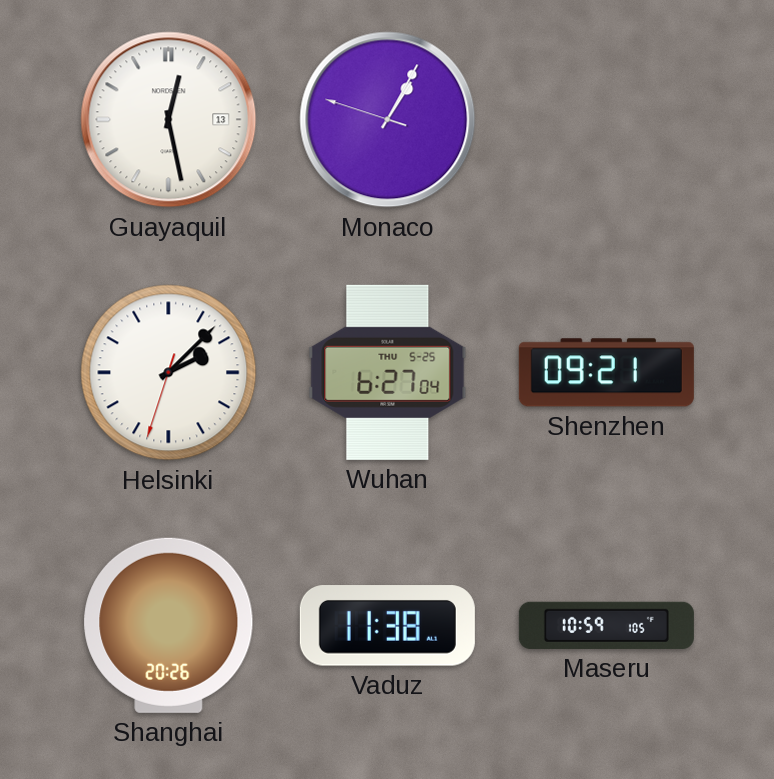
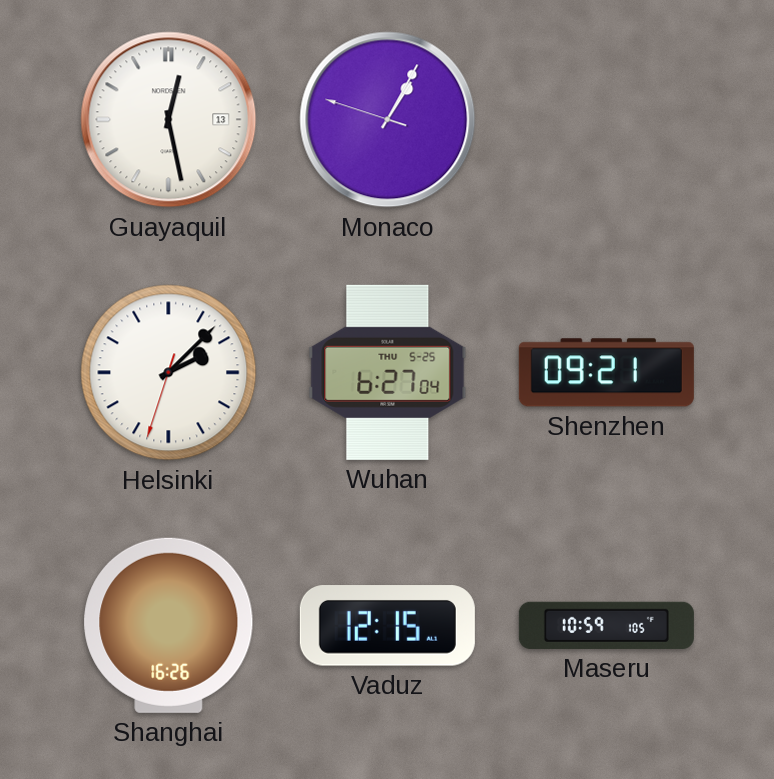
Shanghai: 20:26 -> 16:26 (169, 625)
Vaduz: 11:38 -> 12:15 (387, 626)
